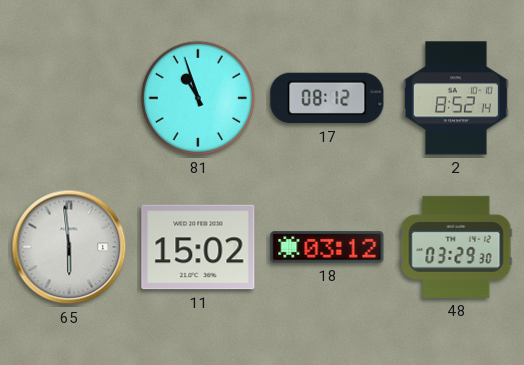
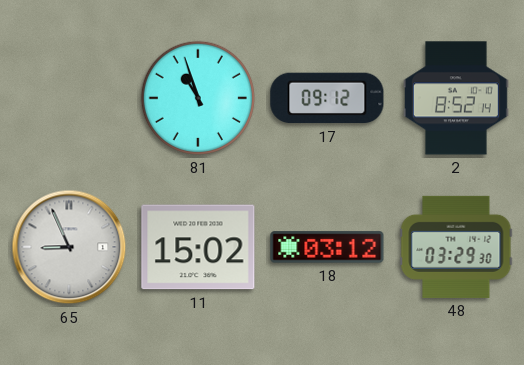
17: 08:12 -> 09:12 (327, 98)
65: 5:59 -> 8:56 (69, 247)
